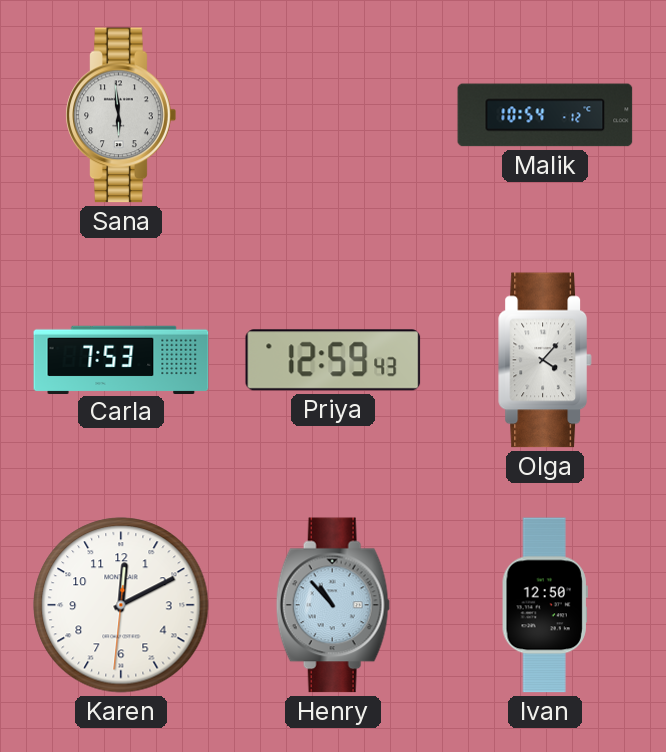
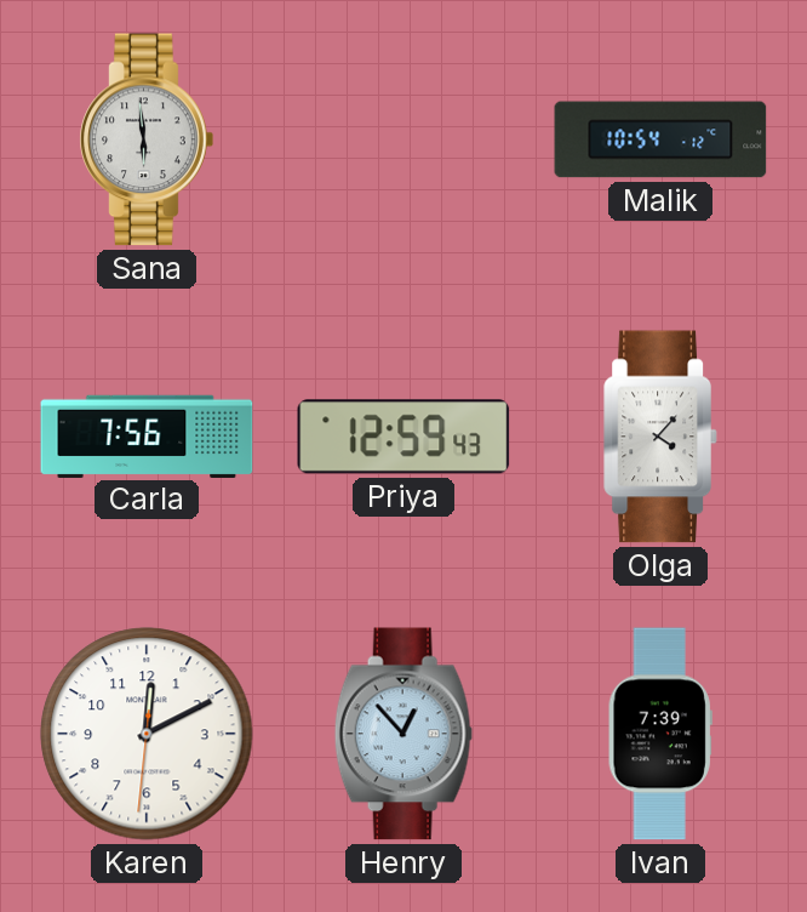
Carla: 7:53 -> 7:56 (147, 435)
Henry: 10:53 -> 12:53 (403, 734)
Ivan: 12:50 -> 7:39 (660, 734)
